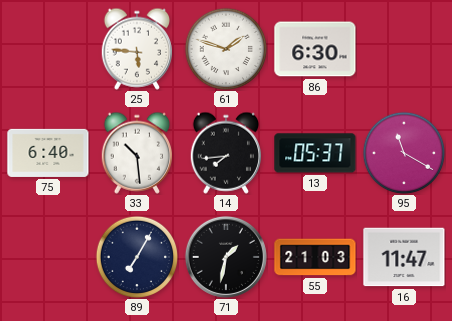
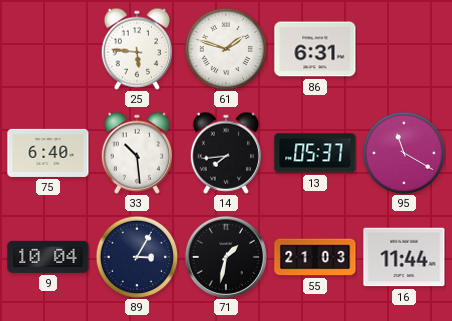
86: 6:30 -> 6:31 (315, 49)
9: none -> 10:04 (48, 257)
89: 7:05 -> 3:05 (137, 257)
16: 11:47 -> 11:44 (404, 257)
